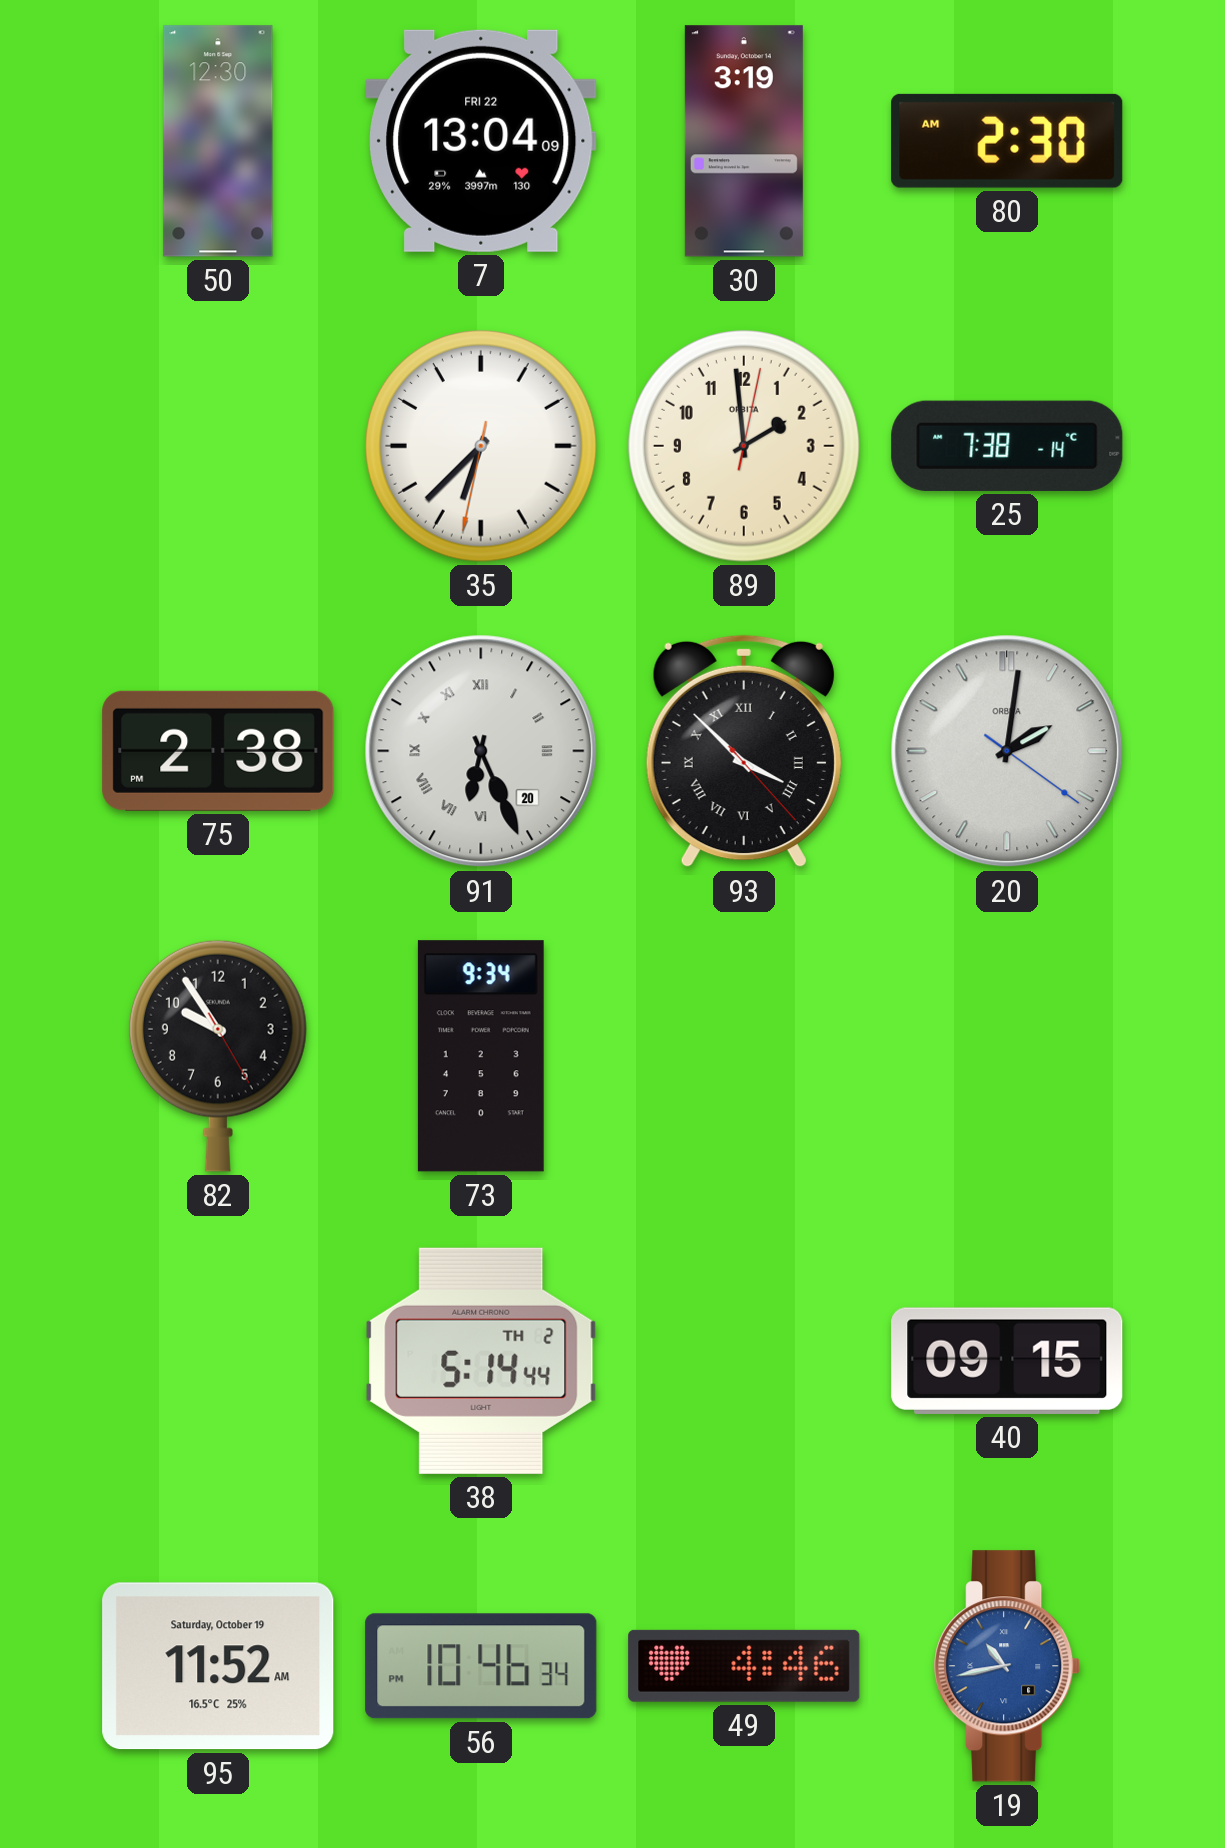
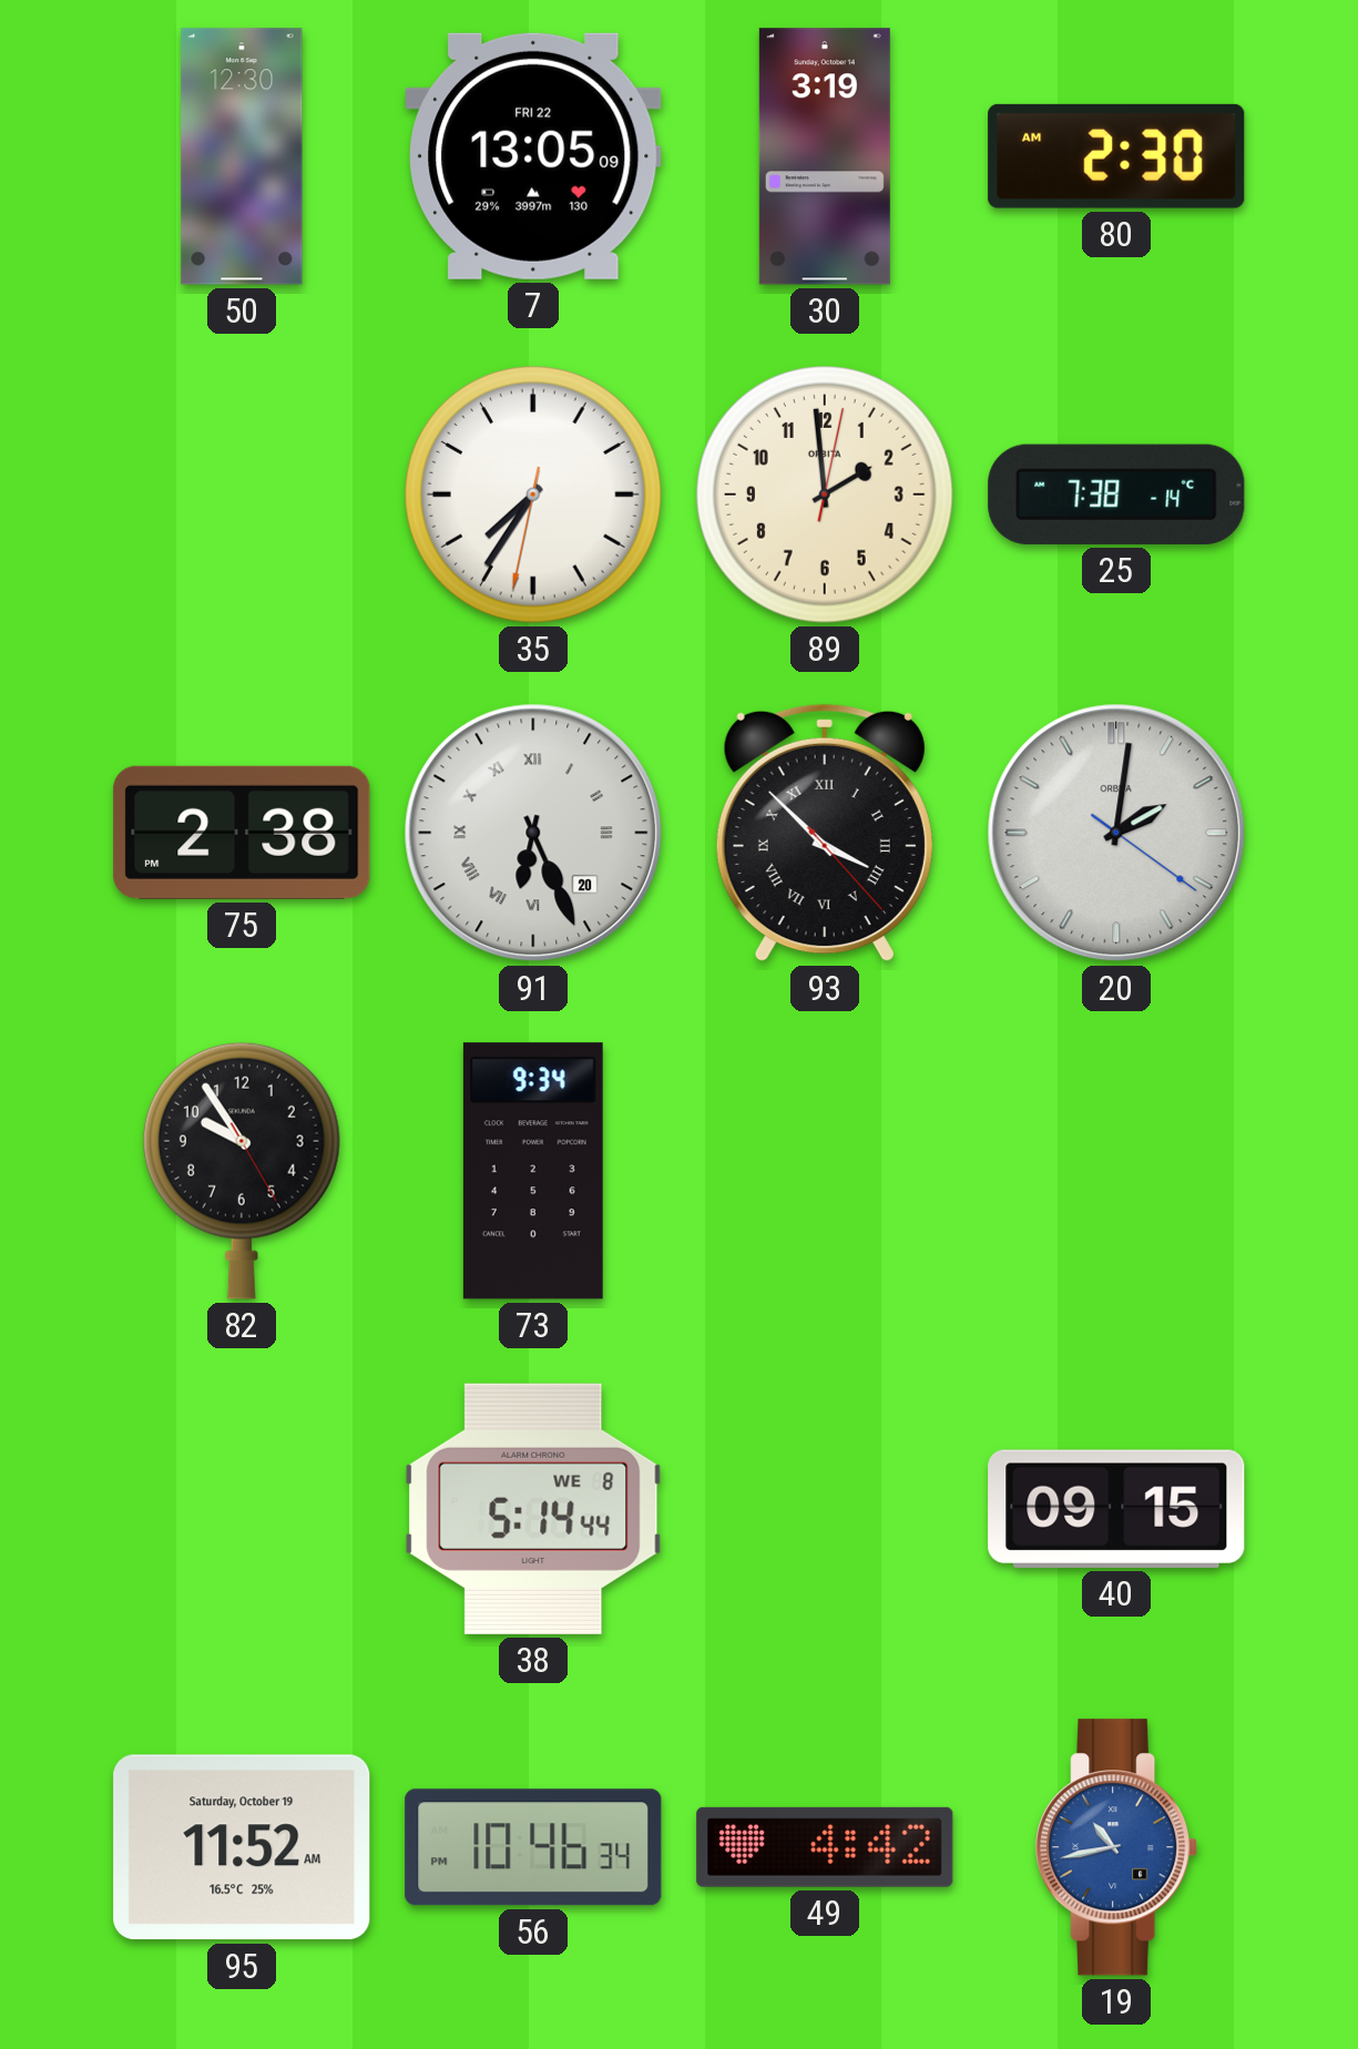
7: 13:04 -> 13:05 (533, 156)
35: 6:37 -> 7:35 (533, 495)
38 date: TH 2 -> WE 8 (533, 1509)
49: 4:46 -> 4:42 (825, 1847)
